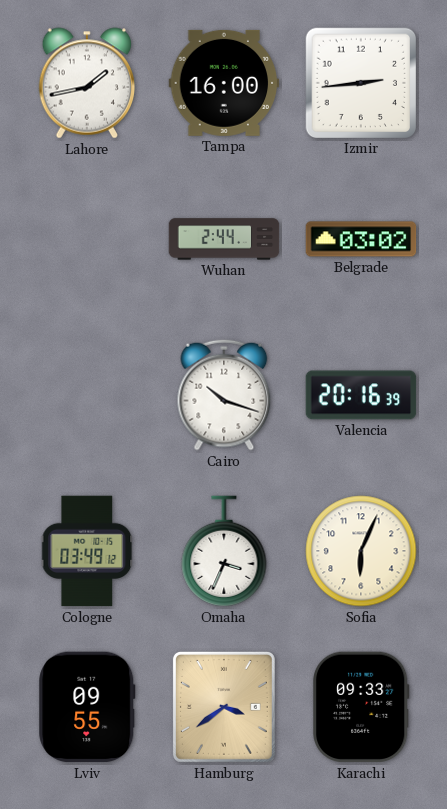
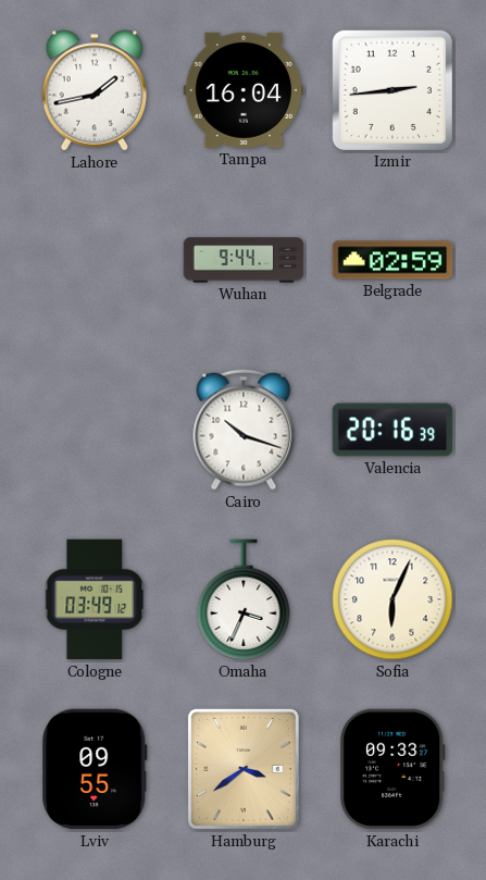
Tampa: 16:00 -> 16:04 (244, 90)
Wuhan: 2:44 -> 9:44 (244, 260)
Belgrade: 03:02 -> 02:59 (392, 260)
